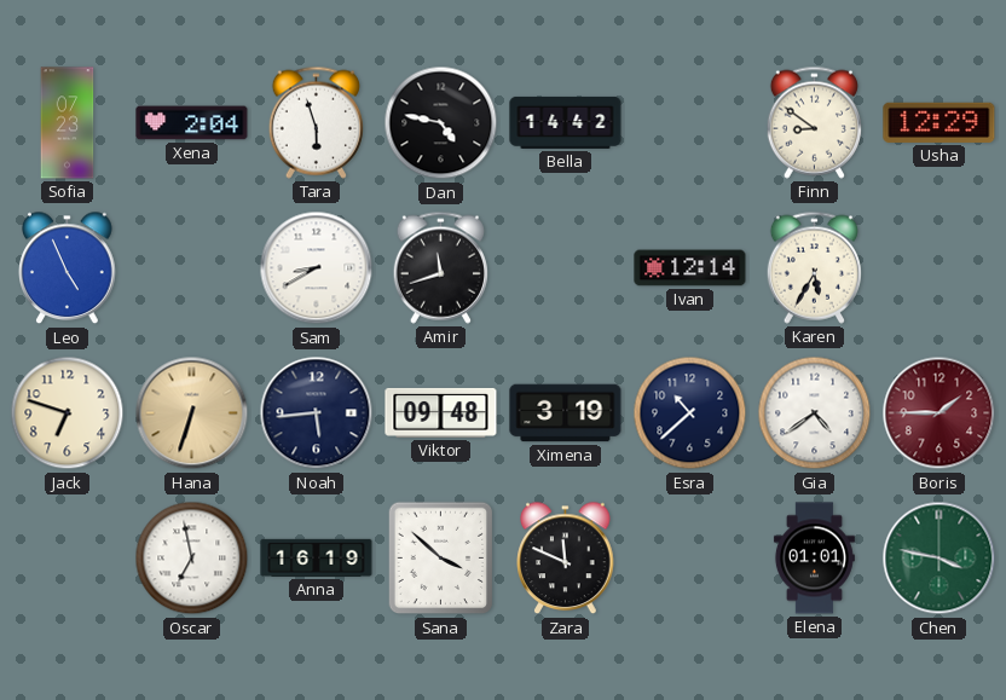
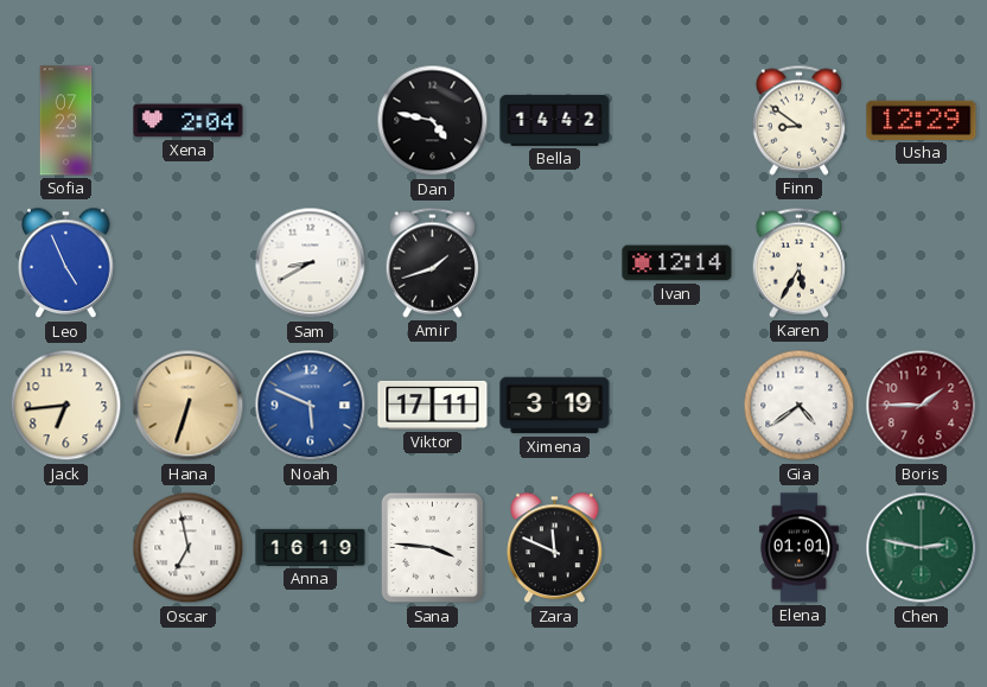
Tara: 5:57 -> none (316, 122)
Amir: 11:42 -> 1:42 (432, 262)
Jack: 6:48 -> 6:44 (66, 406)
Noah: 5:44 -> 5:49 (311, 406)
Noah dial: navy -> blue (311, 406)
Viktor: 09:48 -> 17:11 (433, 405)
Esra: 10:38 -> none (690, 413)
Sana: 3:52 -> 3:46 (433, 548)
Chen: 3:47 -> 2:47 (922, 548)
